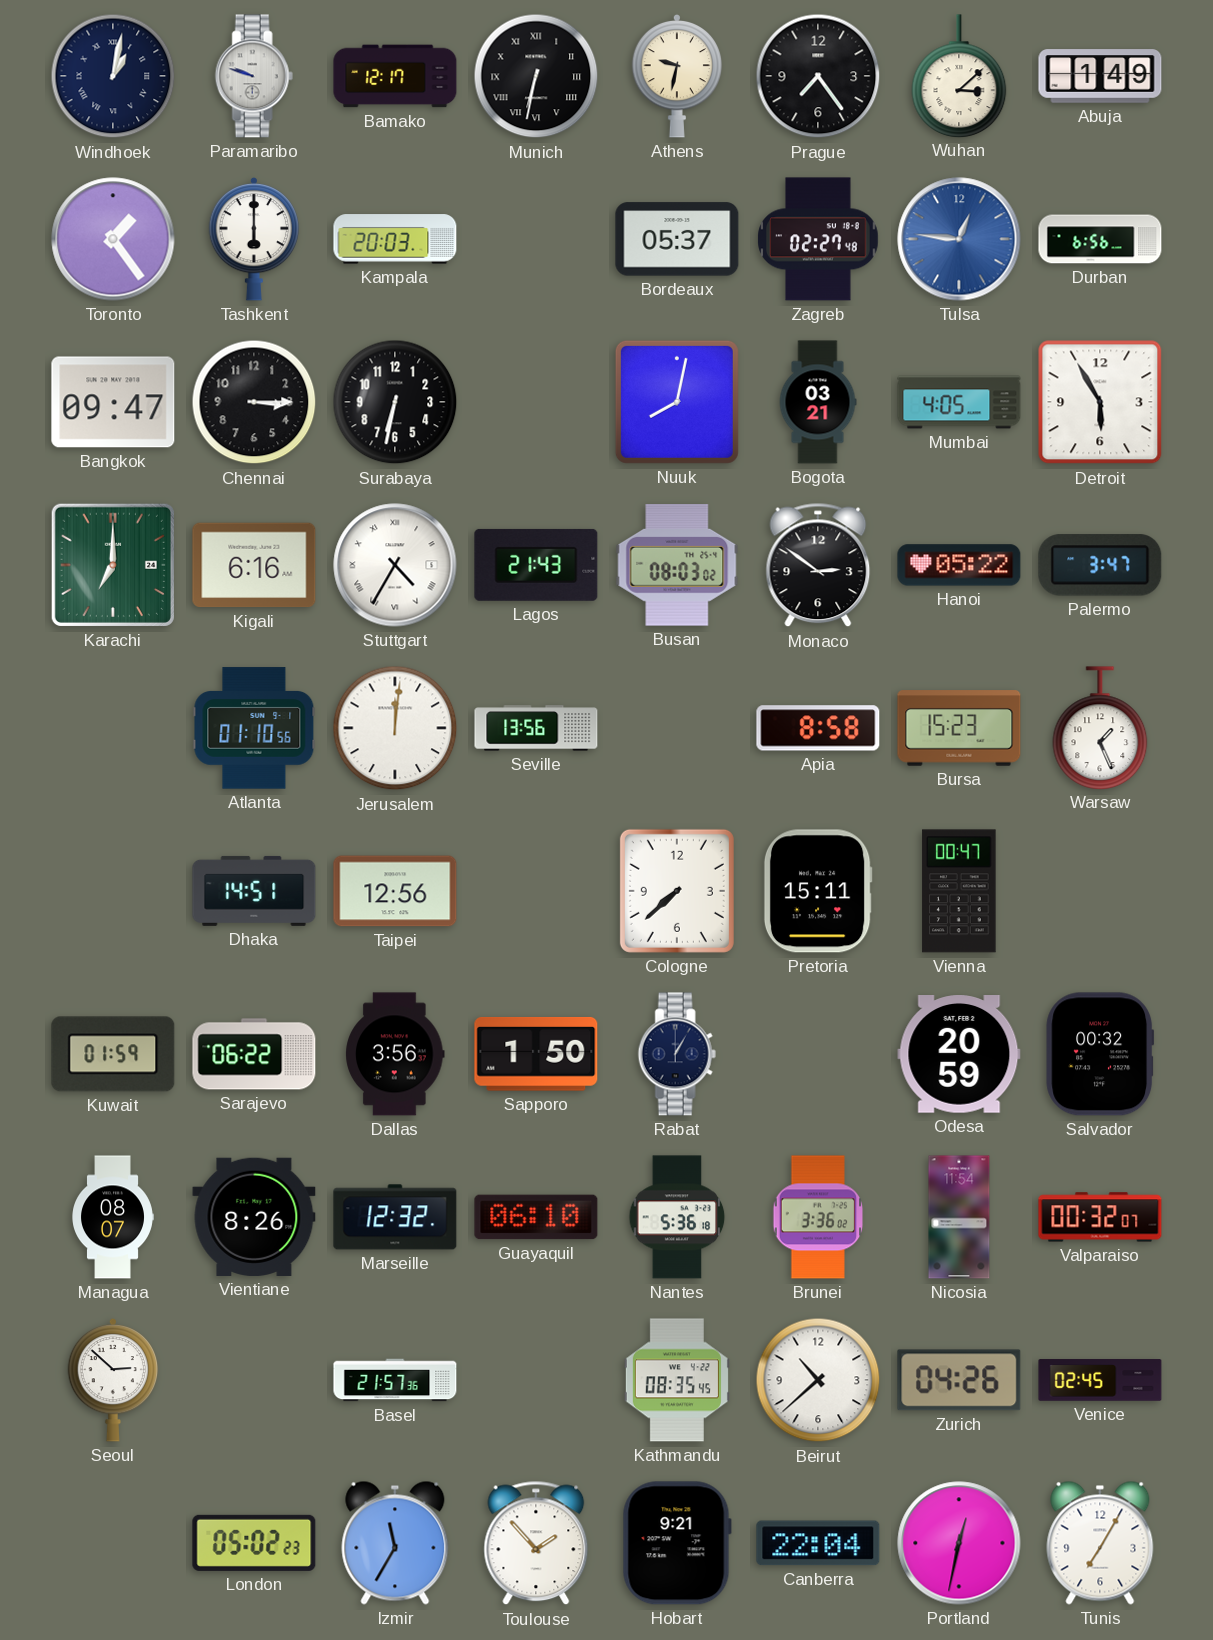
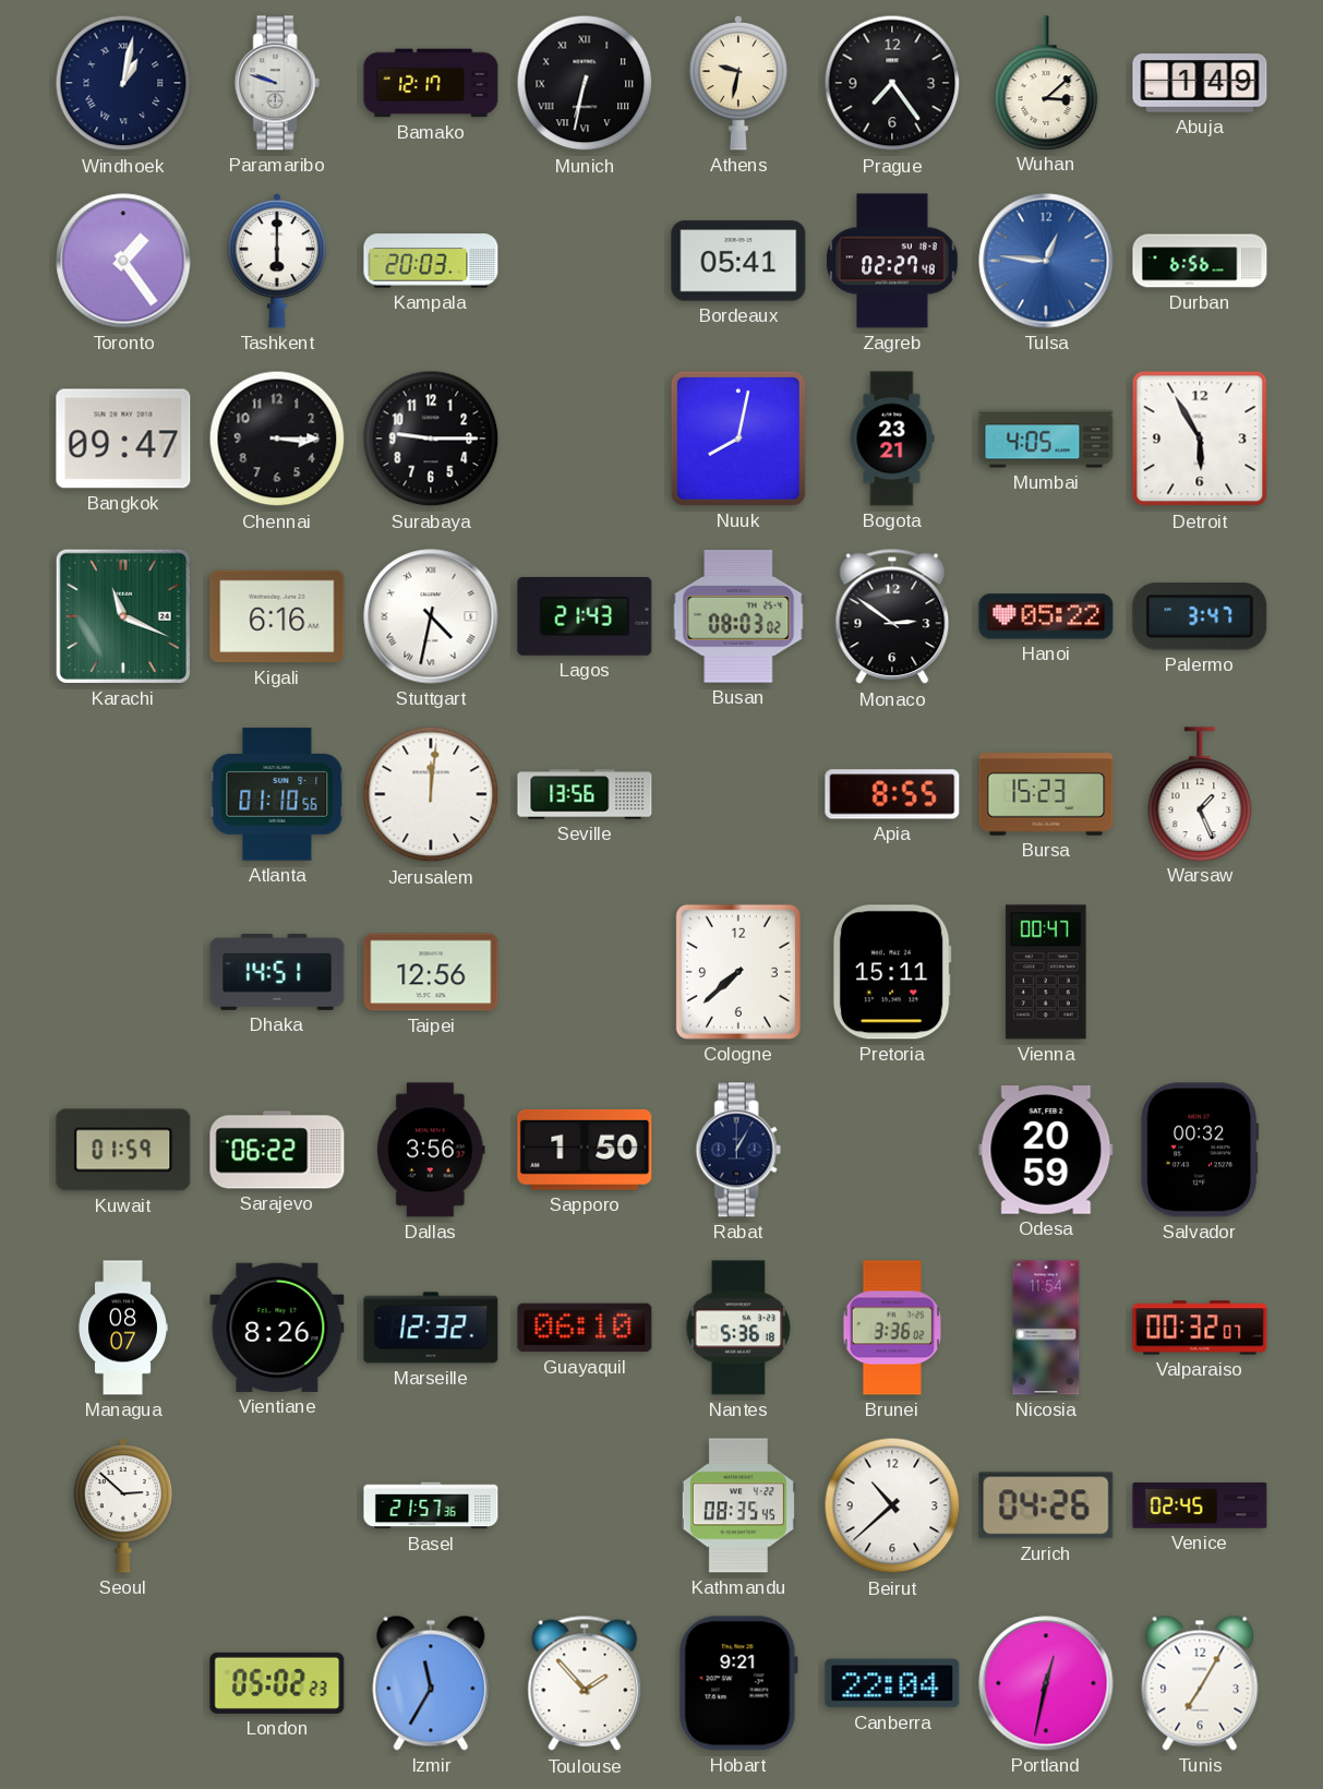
Bordeaux: 05:37 -> 05:41 (738, 261)
Surabaya: 6:32 -> 9:15 (431, 439)
Bogota: 03:21 -> 23:21 (892, 439)
Karachi: 7:00 -> 11:19 (123, 616)
Stuttgart: 4:35 -> 4:32 (431, 616)
Apia: 8:58 -> 8:55 (892, 794)
